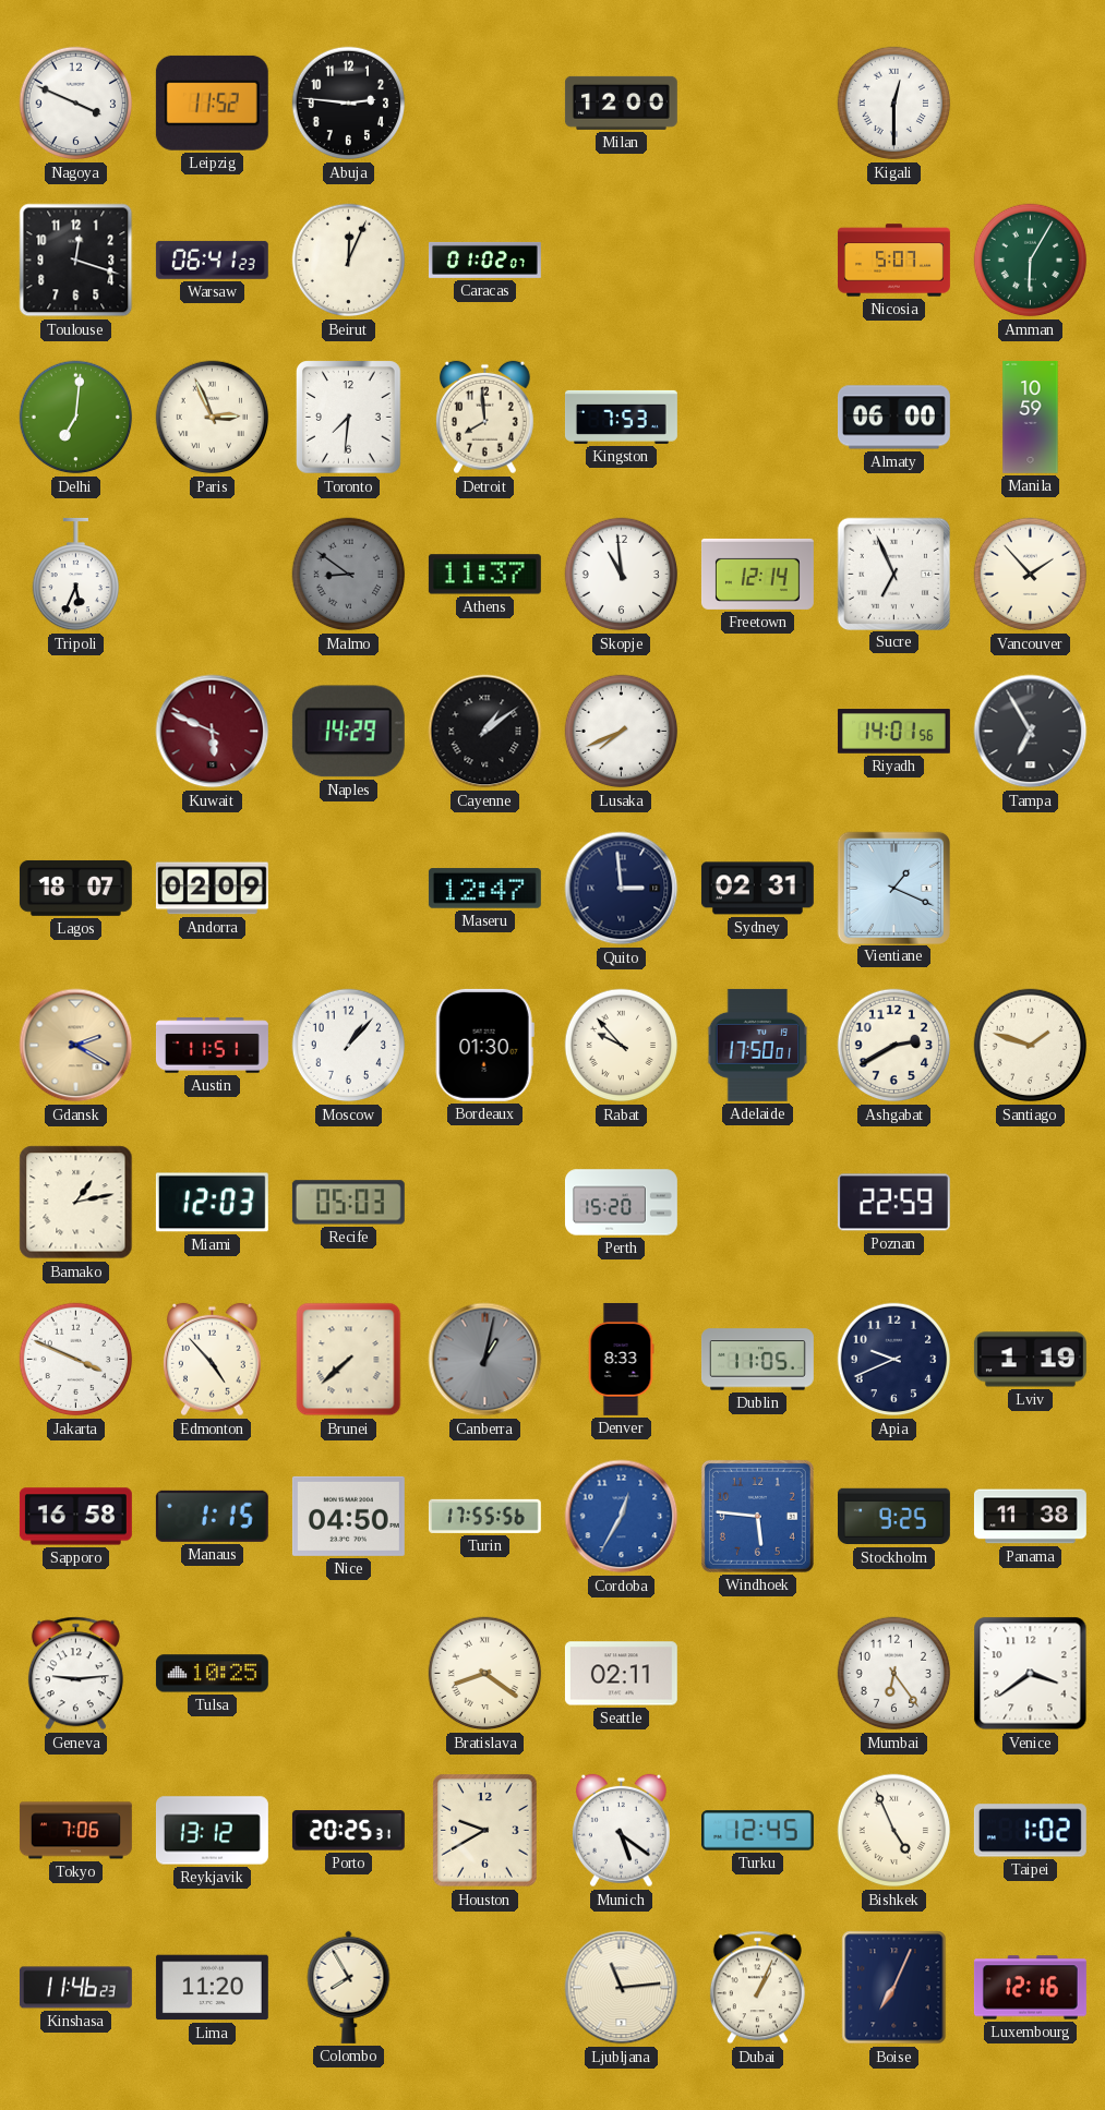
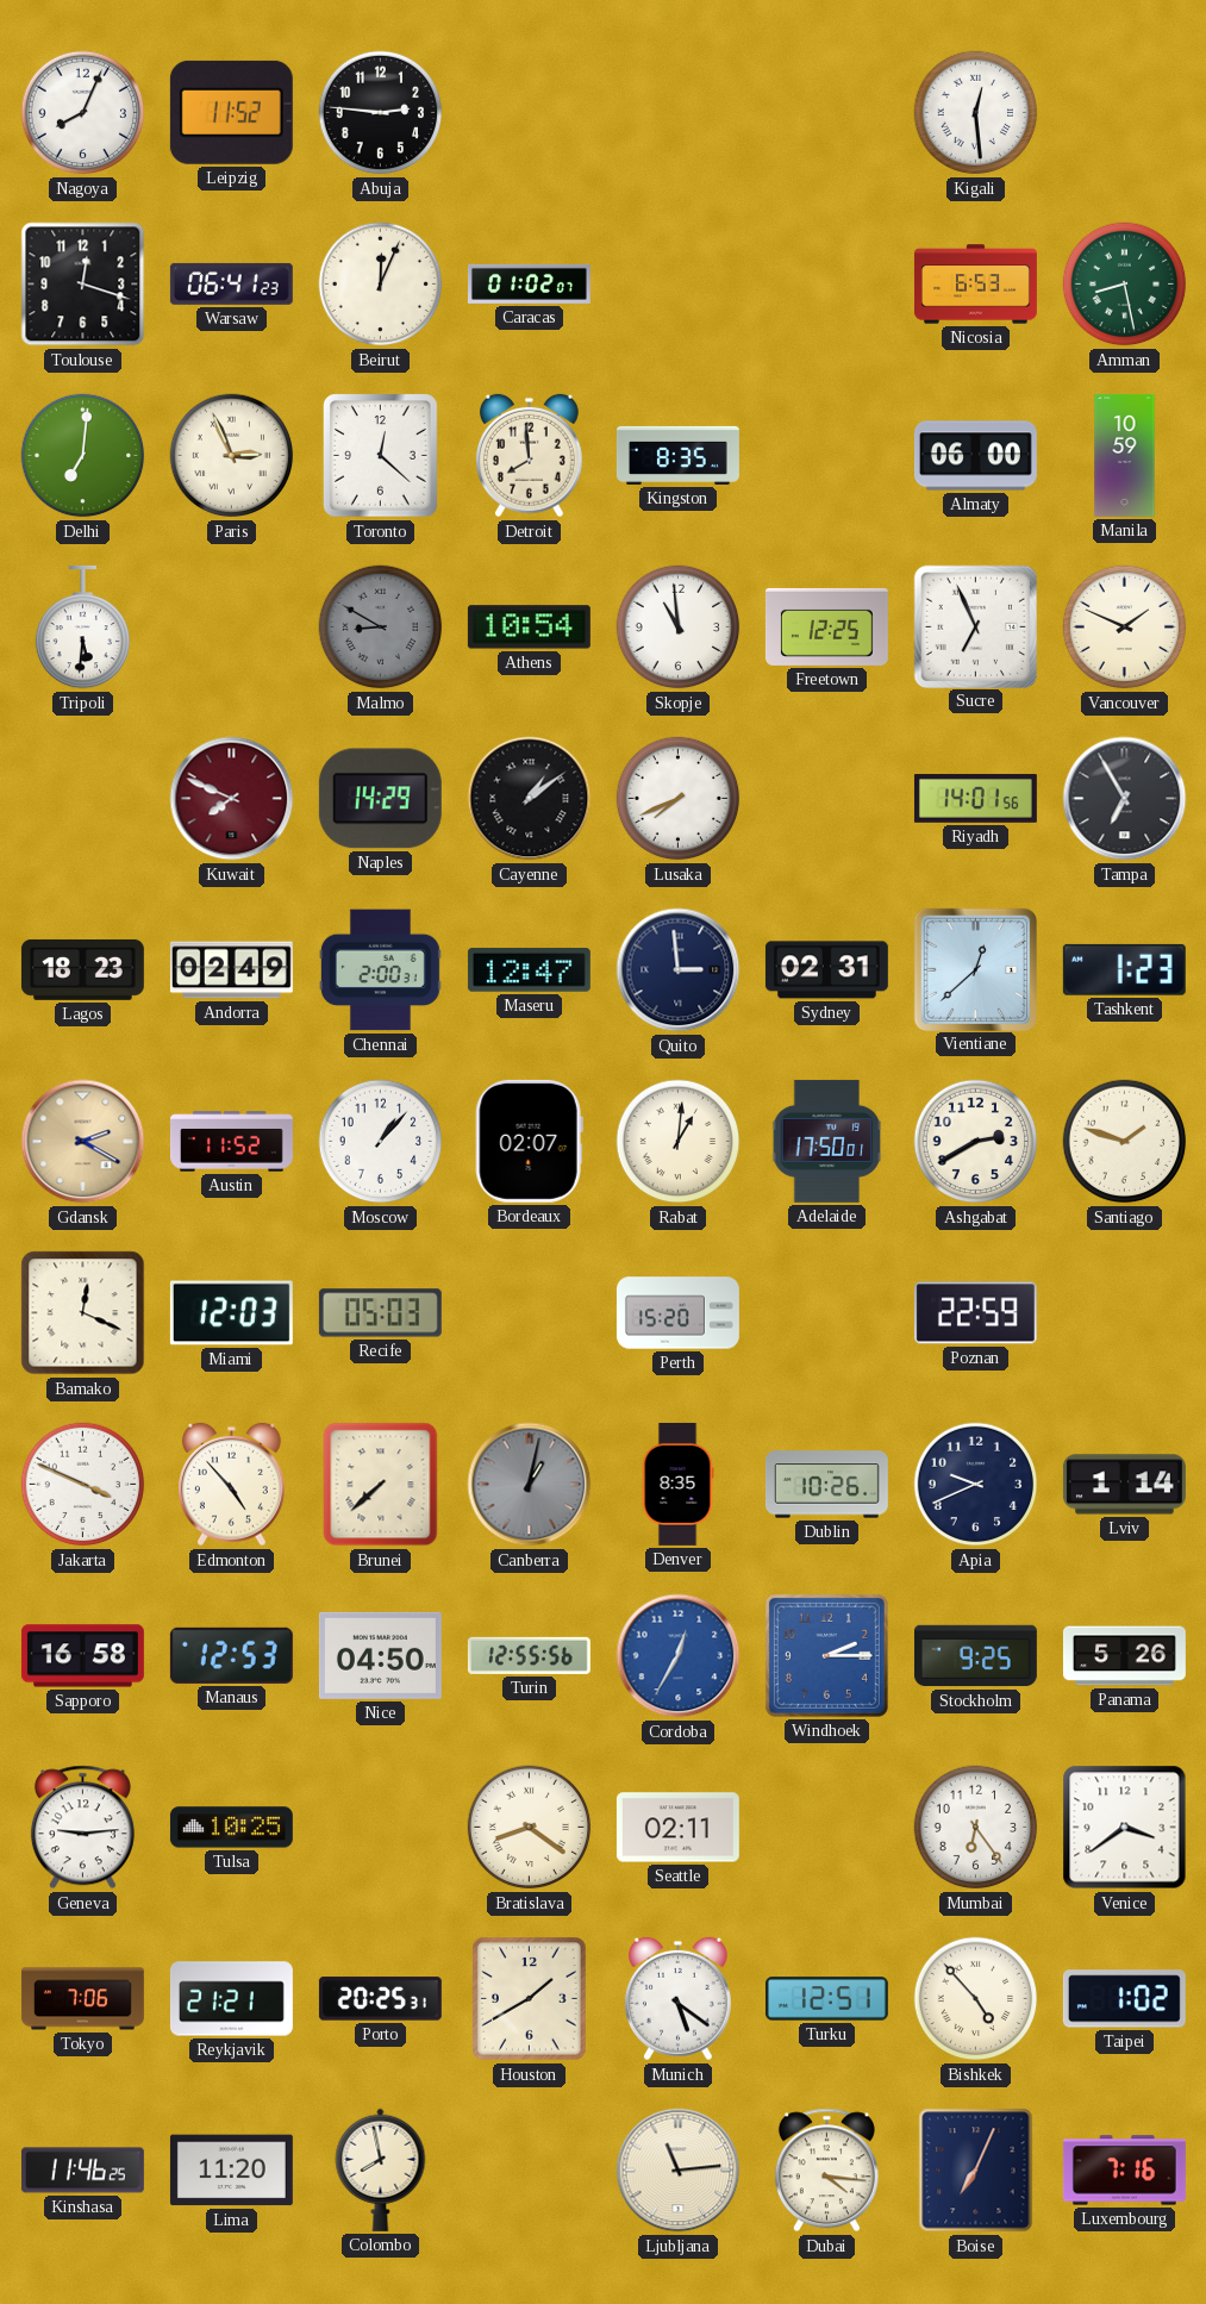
Nagoya: 3:49 -> 8:04 (83, 113)
Milan: 12:00 -> none (621, 103)
Kigali: 12:30 -> 12:29 (976, 113)
Nicosia: 5:07 -> 6:53 (975, 285)
Amman: 6:05 -> 8:28 (1125, 285)
Toronto: 7:31 -> 12:22 (381, 456)
Kingston: 7:53 -> 8:35 (677, 455)
Tripoli: 5:34 -> 5:31 (82, 627)
Malmo: 8:51 -> 8:50 (381, 627)
Athens: 11:37 -> 10:54 (529, 627)
Freetown: 12:14 -> 12:25 (826, 626)
Vancouver: 1:53 -> 1:49 (1125, 627)
Kuwait: 5:49 -> 7:49 (232, 799)
Lagos: 18:07 -> 18:23 (82, 969)
Andorra: 02:09 -> 02:49 (231, 970)
Chennai: none -> 2:00 (380, 970)
Vientiane: 1:19 -> 12:38 (975, 969)
Tashkent: none -> 1:23 (1124, 969)
Austin: 11:51 -> 11:52 (231, 1142)
Bordeaux: 01:30 -> 02:07 (529, 1141)
Rabat: 9:53 -> 1:01 (679, 1142)
Bamako: 1:13 -> 12:19 (83, 1313)
Denver: 8:33 -> 8:35 (677, 1484)
Dublin: 11:05 -> 10:26 (826, 1485)
Lviv: 1:19 -> 1:14 (1124, 1485)
Manaus: 1:15 -> 12:53 (231, 1655)
Turin: 17:55 -> 12:55 (529, 1655)
Windhoek: 5:46 -> 2:15 (826, 1655)
Panama: 11:38 -> 5:26 (1124, 1656)
Reykjavik: 13:12 -> 21:21 (231, 1999)
Houston: 9:40 -> 1:40 (530, 1999)
Turku: 12:45 -> 12:51 (826, 1999)
Bishkek: 4:56 -> 4:53 (976, 1999)
Kinshasa: 11:46:23 -> 11:46:25 (82, 2171)
Colombo: 7:55 -> 7:58 (381, 2169)
Dubai: 1:04 -> 4:16 (826, 2171)
Luxembourg: 12:16 -> 7:16 (1124, 2171)
